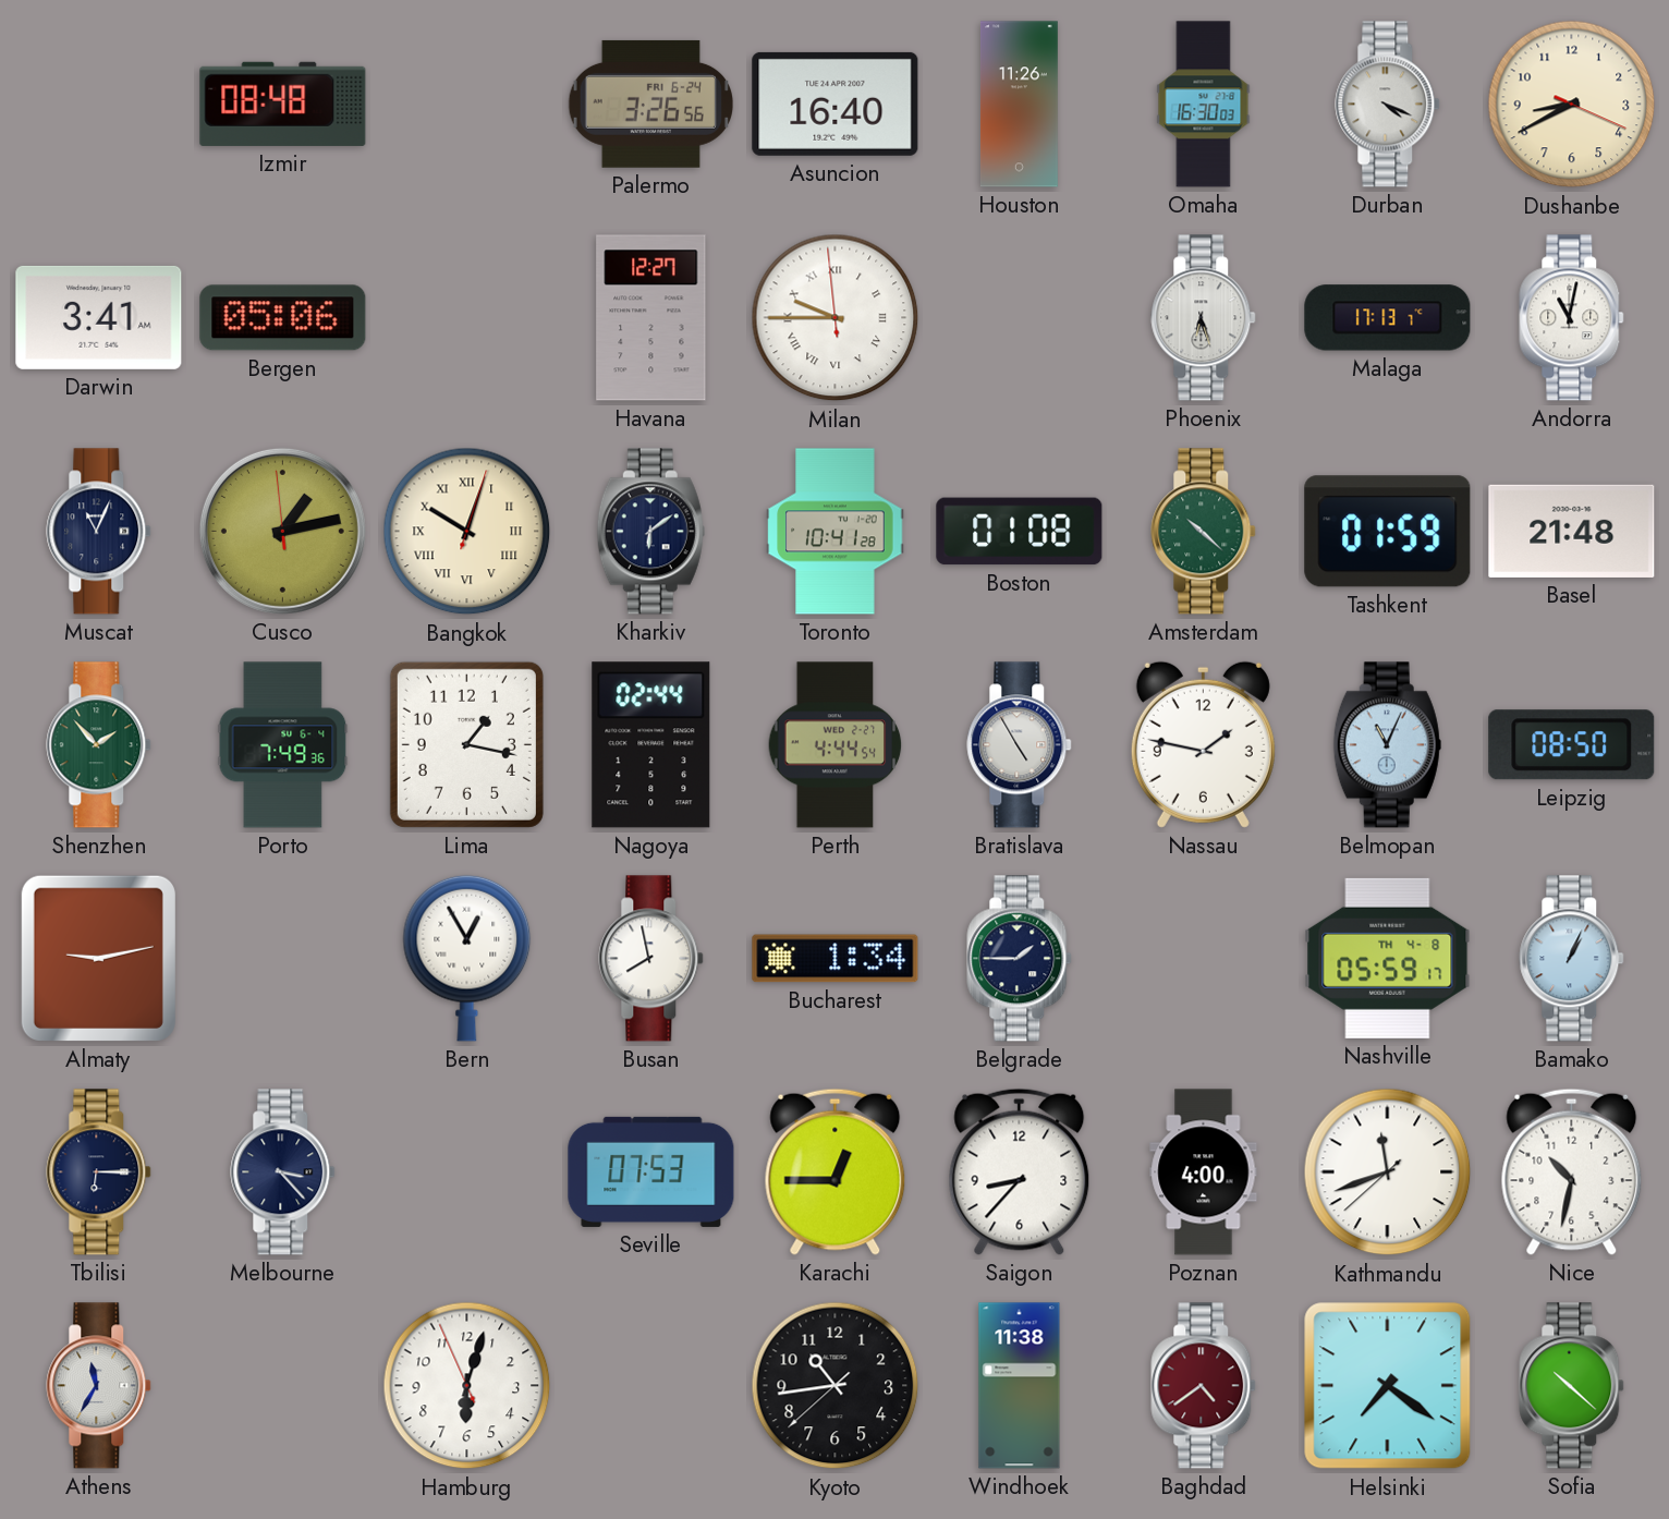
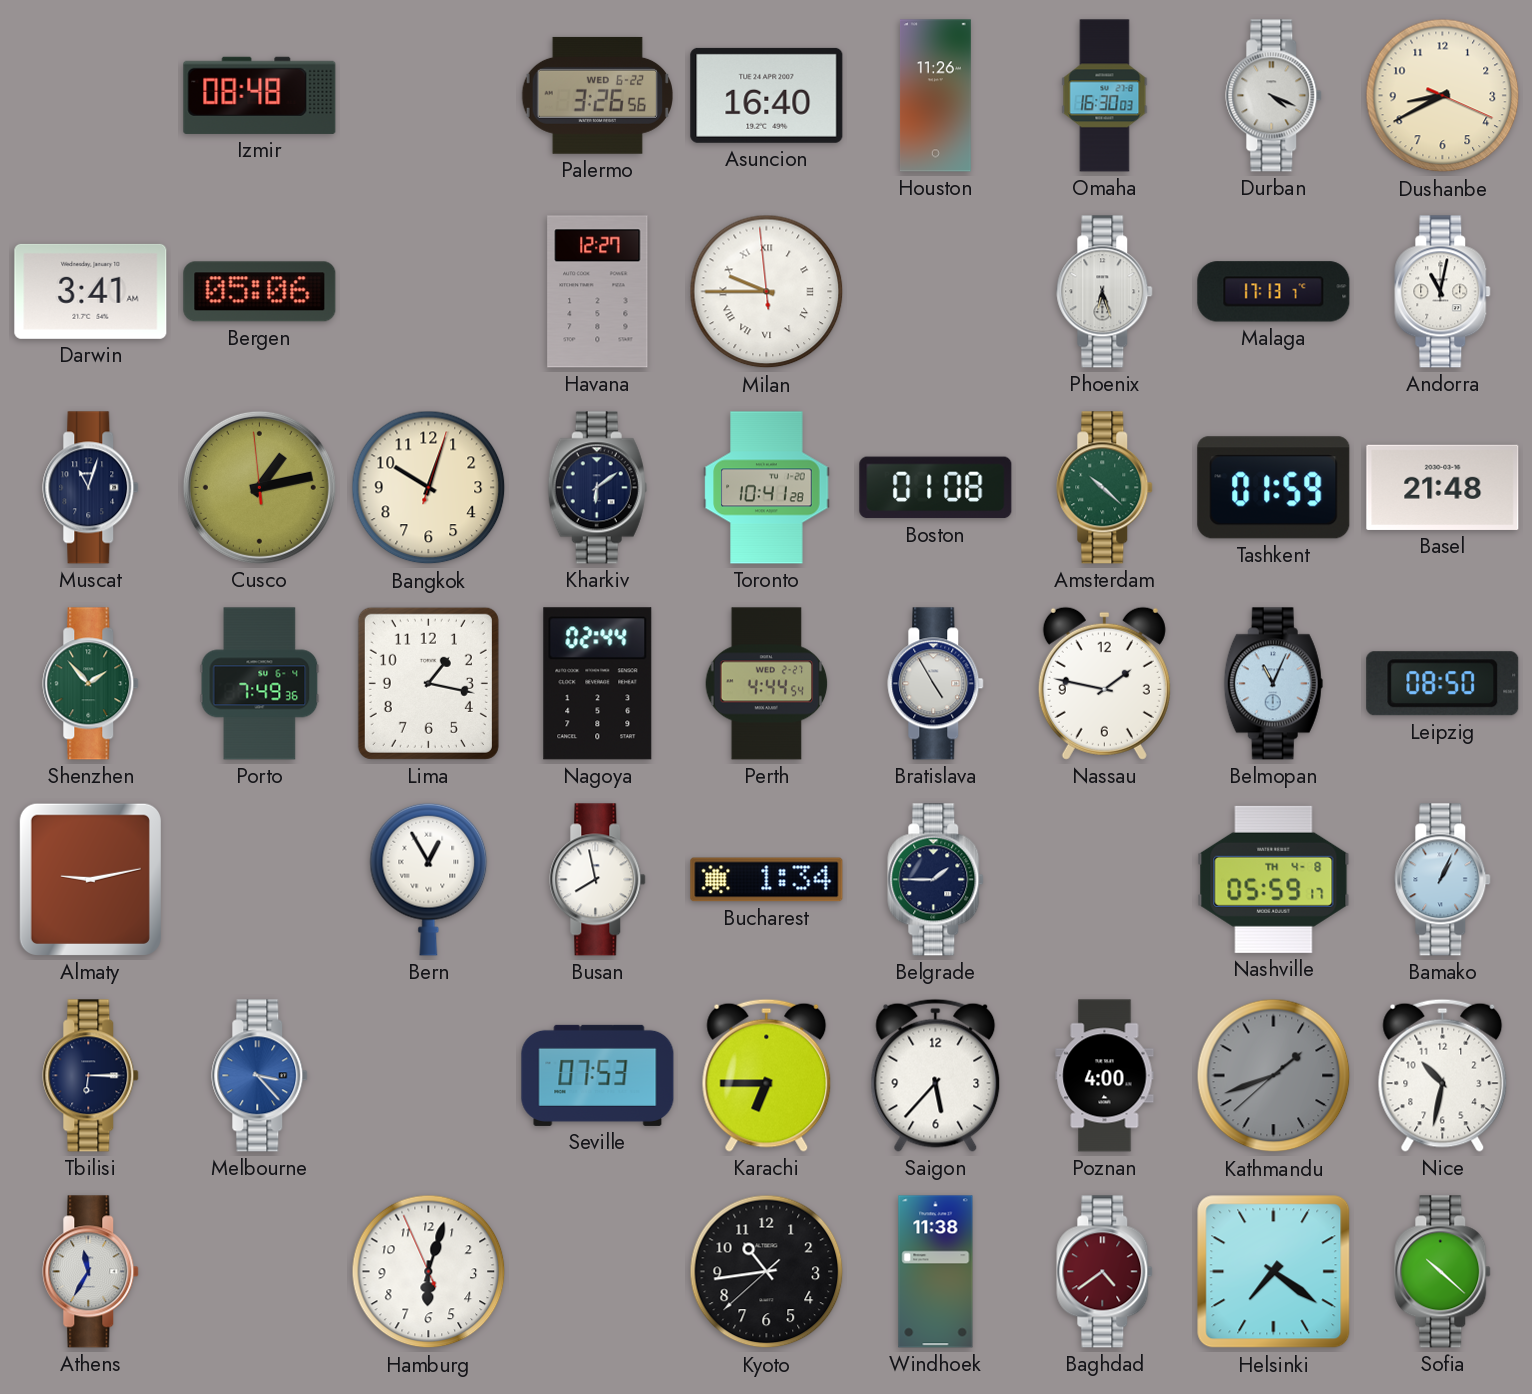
Palermo date: FRI 6-24 -> WED 6-22 (597, 95)
Muscat: 11:04 -> 11:03 (91, 488)
Bangkok numerals: Roman -> Arabic (429, 488)
Melbourne dial: navy -> blue (260, 1076)
Karachi: 12:45 -> 6:45 (767, 1075)
Saigon: 8:37 -> 5:37 (936, 1075)
Kathmandu: 11:41 -> 1:41 (1274, 1076)
Kathmandu dial: white -> grey (1274, 1076)
